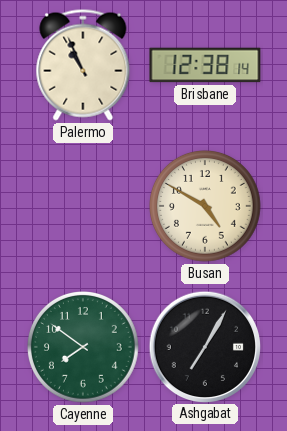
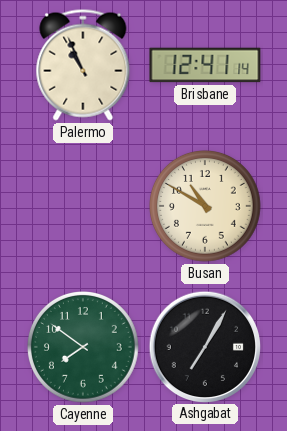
Brisbane: 12:38 -> 12:41 (205, 65)
Busan: 4:50 -> 10:50 (206, 207)
